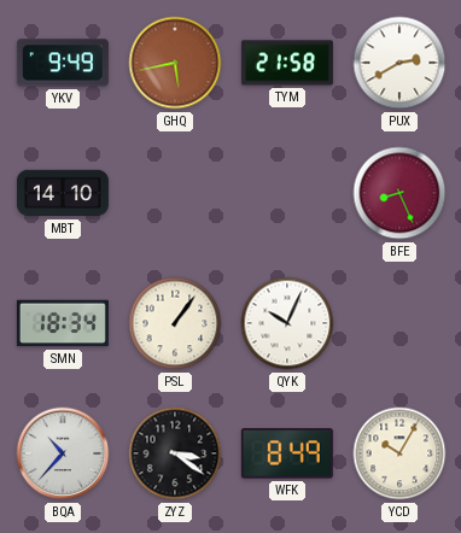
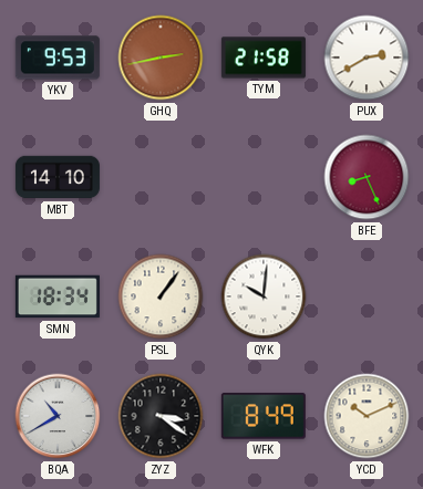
YKV: 9:49 -> 9:53 (58, 58)
GHQ: 5:43 -> 2:43 (161, 58)
QYK: 10:04 -> 10:01 (264, 296)
BQA: 10:37 -> 10:40 (58, 416)
YCD: 10:05 -> 10:11 (367, 416)
